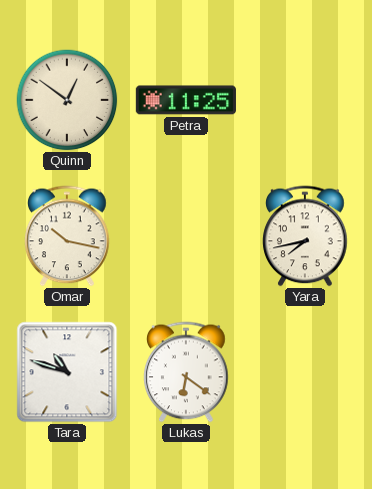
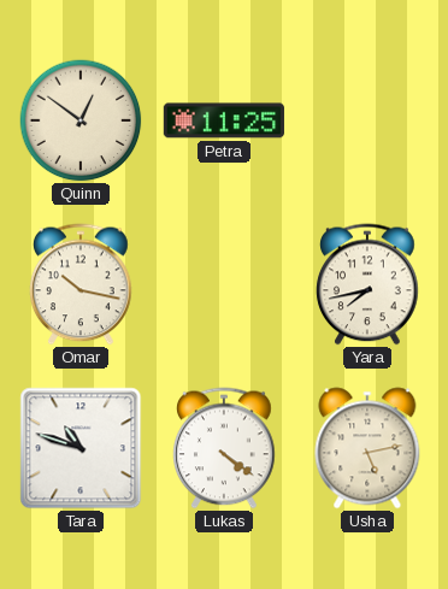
Lukas: 6:21 -> 4:21 (224, 448)
Usha: none -> 5:13 (367, 448)
